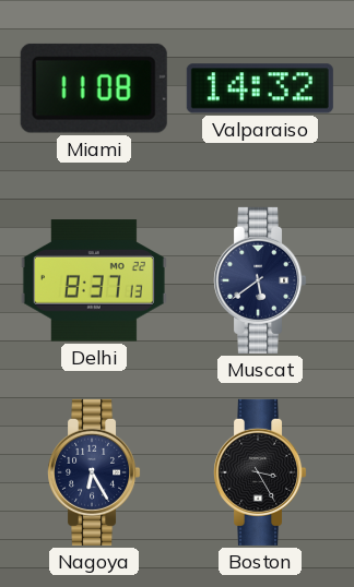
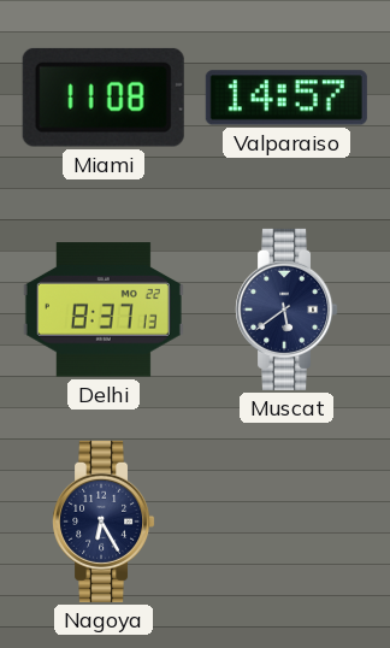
Valparaiso: 14:32 -> 14:57 (286, 98)
Boston: 3:25 -> none (260, 472)
